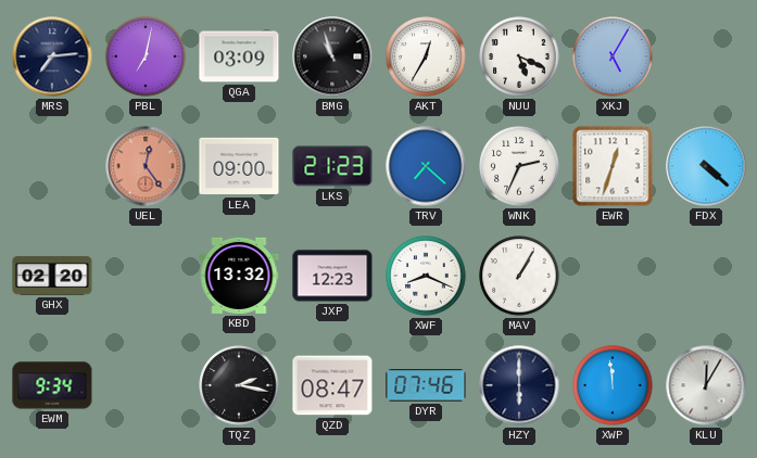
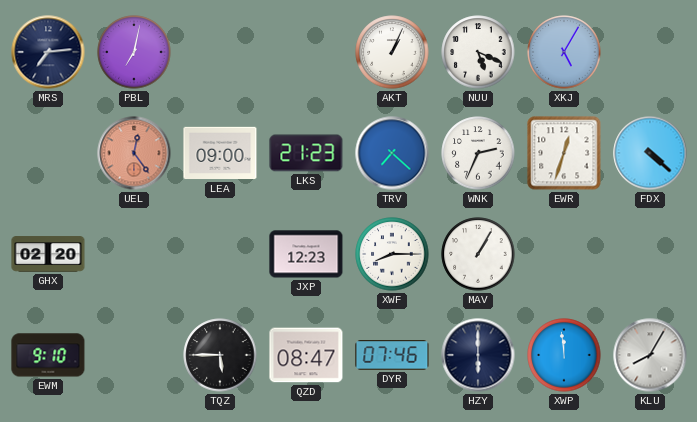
QGA: 03:09 -> none (239, 56)
BMG: 10:57 -> none (332, 56)
AKT: 12:35 -> 1:04 (392, 52)
KBD: 13:32 -> none (239, 276)
XWF: 8:19 -> 8:15 (392, 254)
EWM: 9:34 -> 9:10 (48, 355)
TQZ: 2:17 -> 5:45 (220, 355)
KLU: 12:05 -> 8:05 (650, 355)
